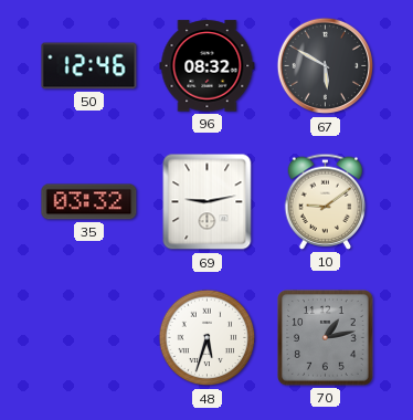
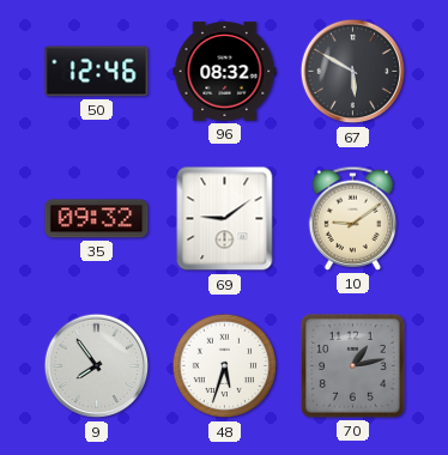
35: 03:32 -> 09:32 (97, 219)
69: 9:13 -> 9:09 (225, 219)
9: none -> 7:54 (97, 366)
